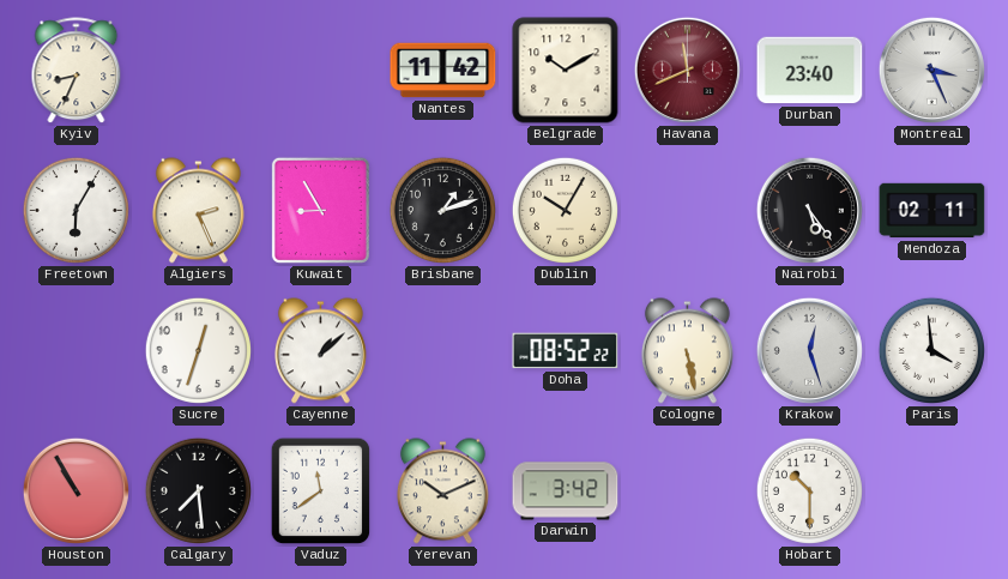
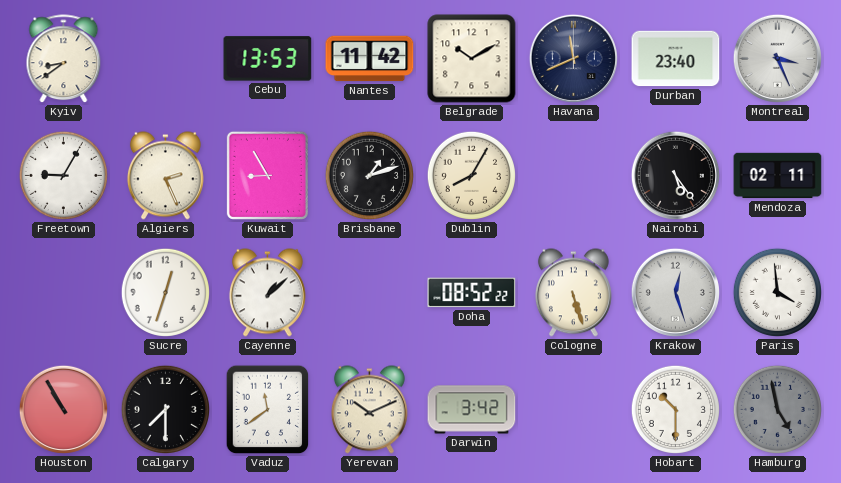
Kyiv: 8:34 -> 8:39 (64, 59)
Cebu: none -> 13:53 (268, 59)
Havana dial: burgundy -> navy (573, 58)
Freetown: 6:05 -> 9:05 (63, 175)
Dublin: 10:05 -> 8:05 (471, 175)
Cologne: 5:28 -> 5:27 (573, 293)
Calgary: 7:29 -> 7:30 (165, 409)
Hamburg: none -> 4:58 (777, 409)
